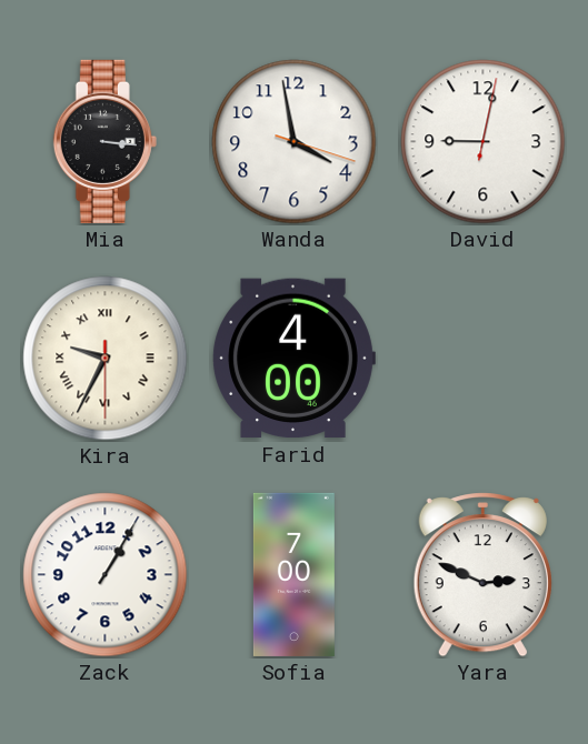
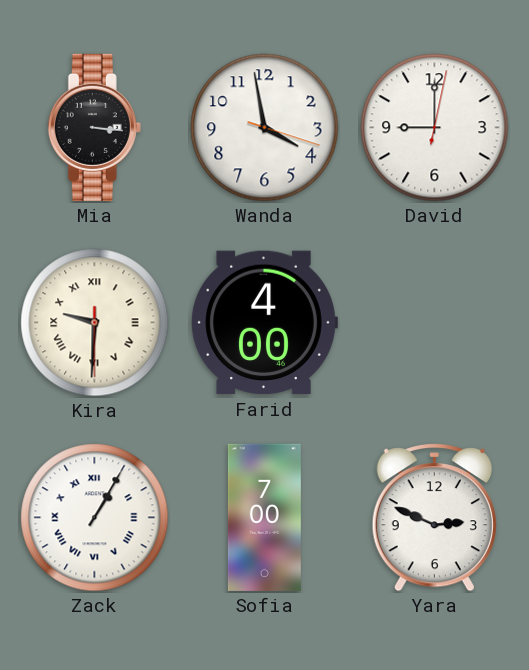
David: 9:02 -> 9:00 (435, 128)
Kira: 9:34 -> 9:30 (95, 323)
Zack numerals: Arabic -> Roman (95, 518)
